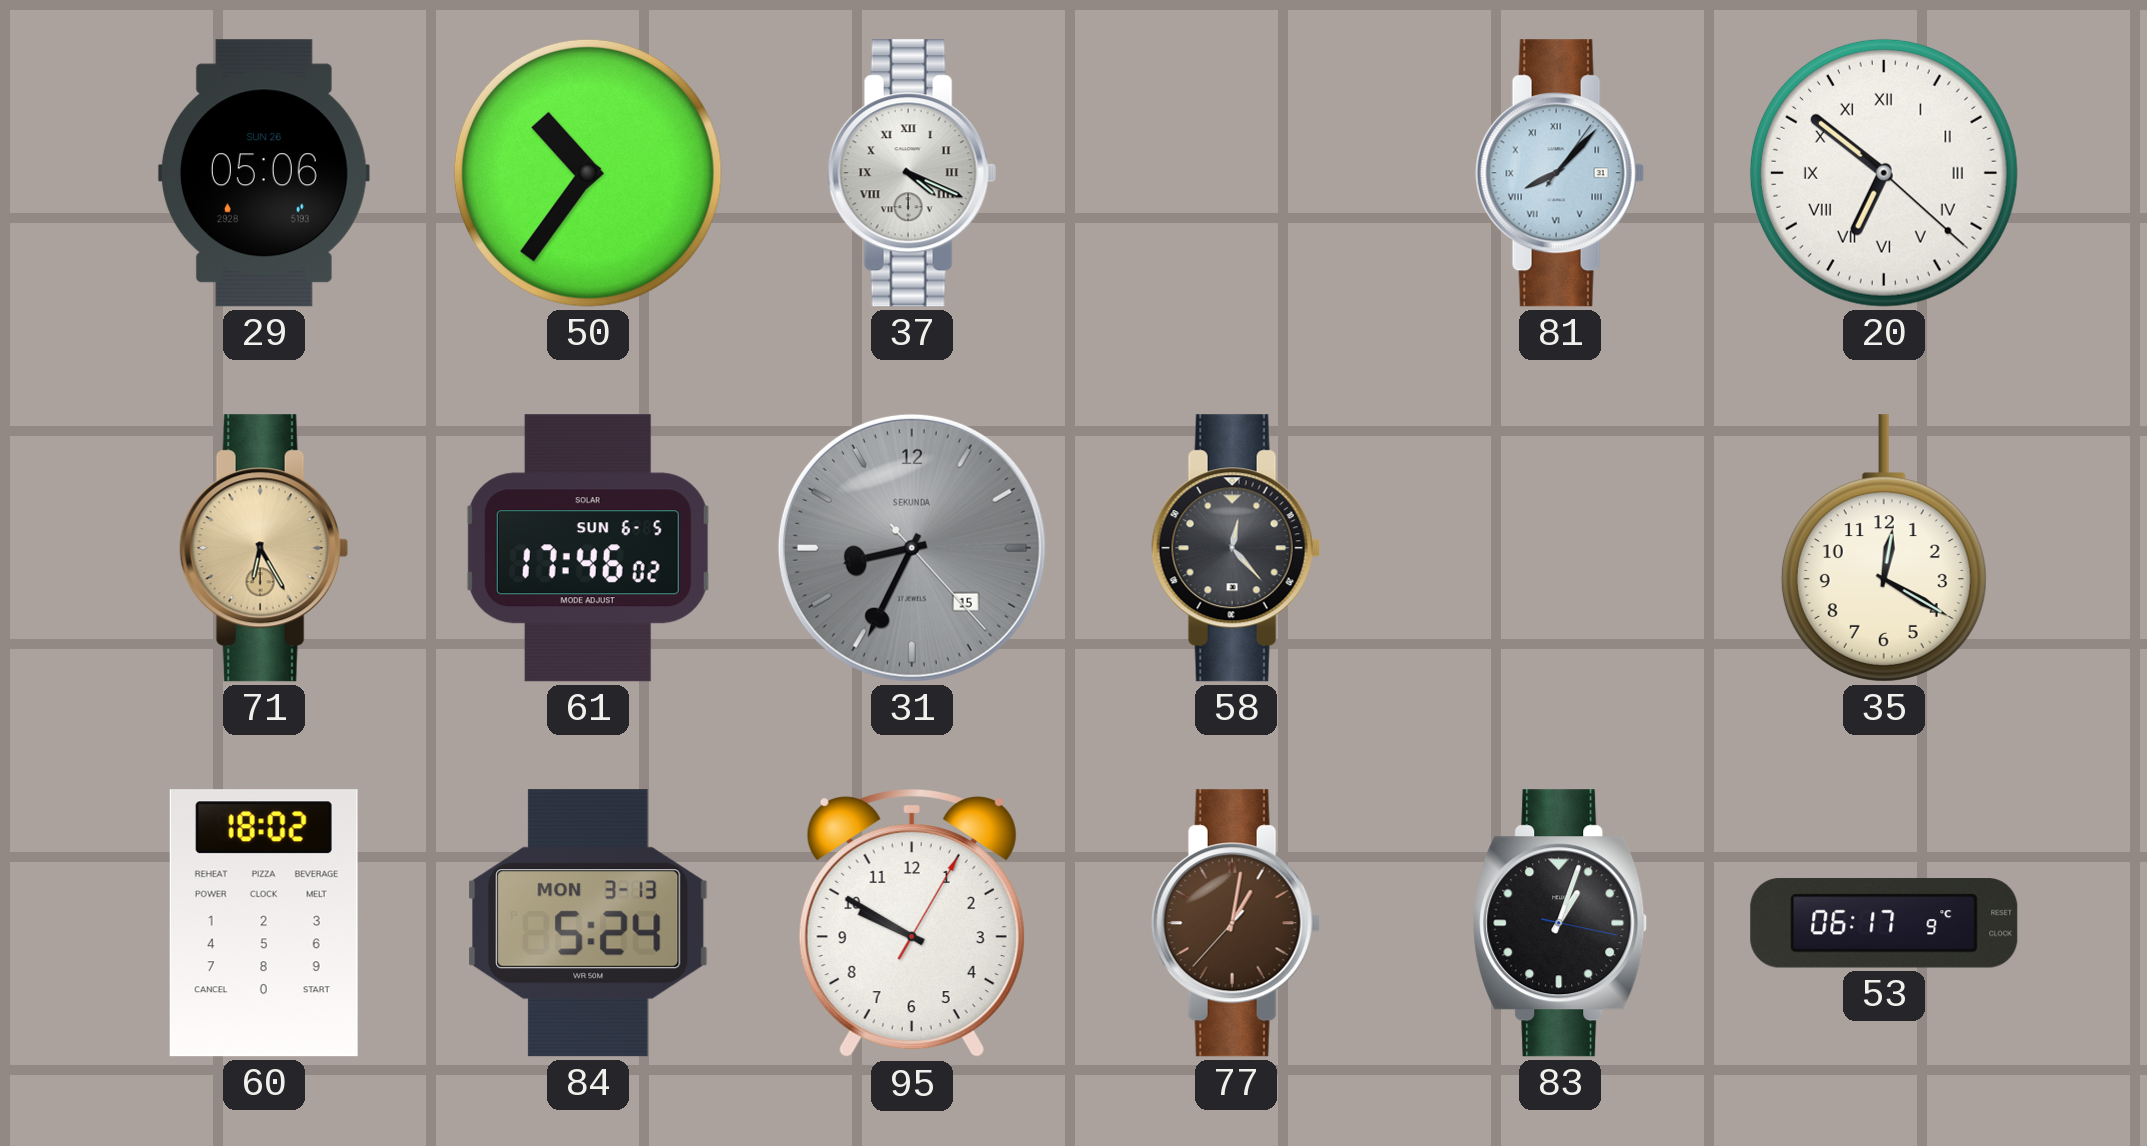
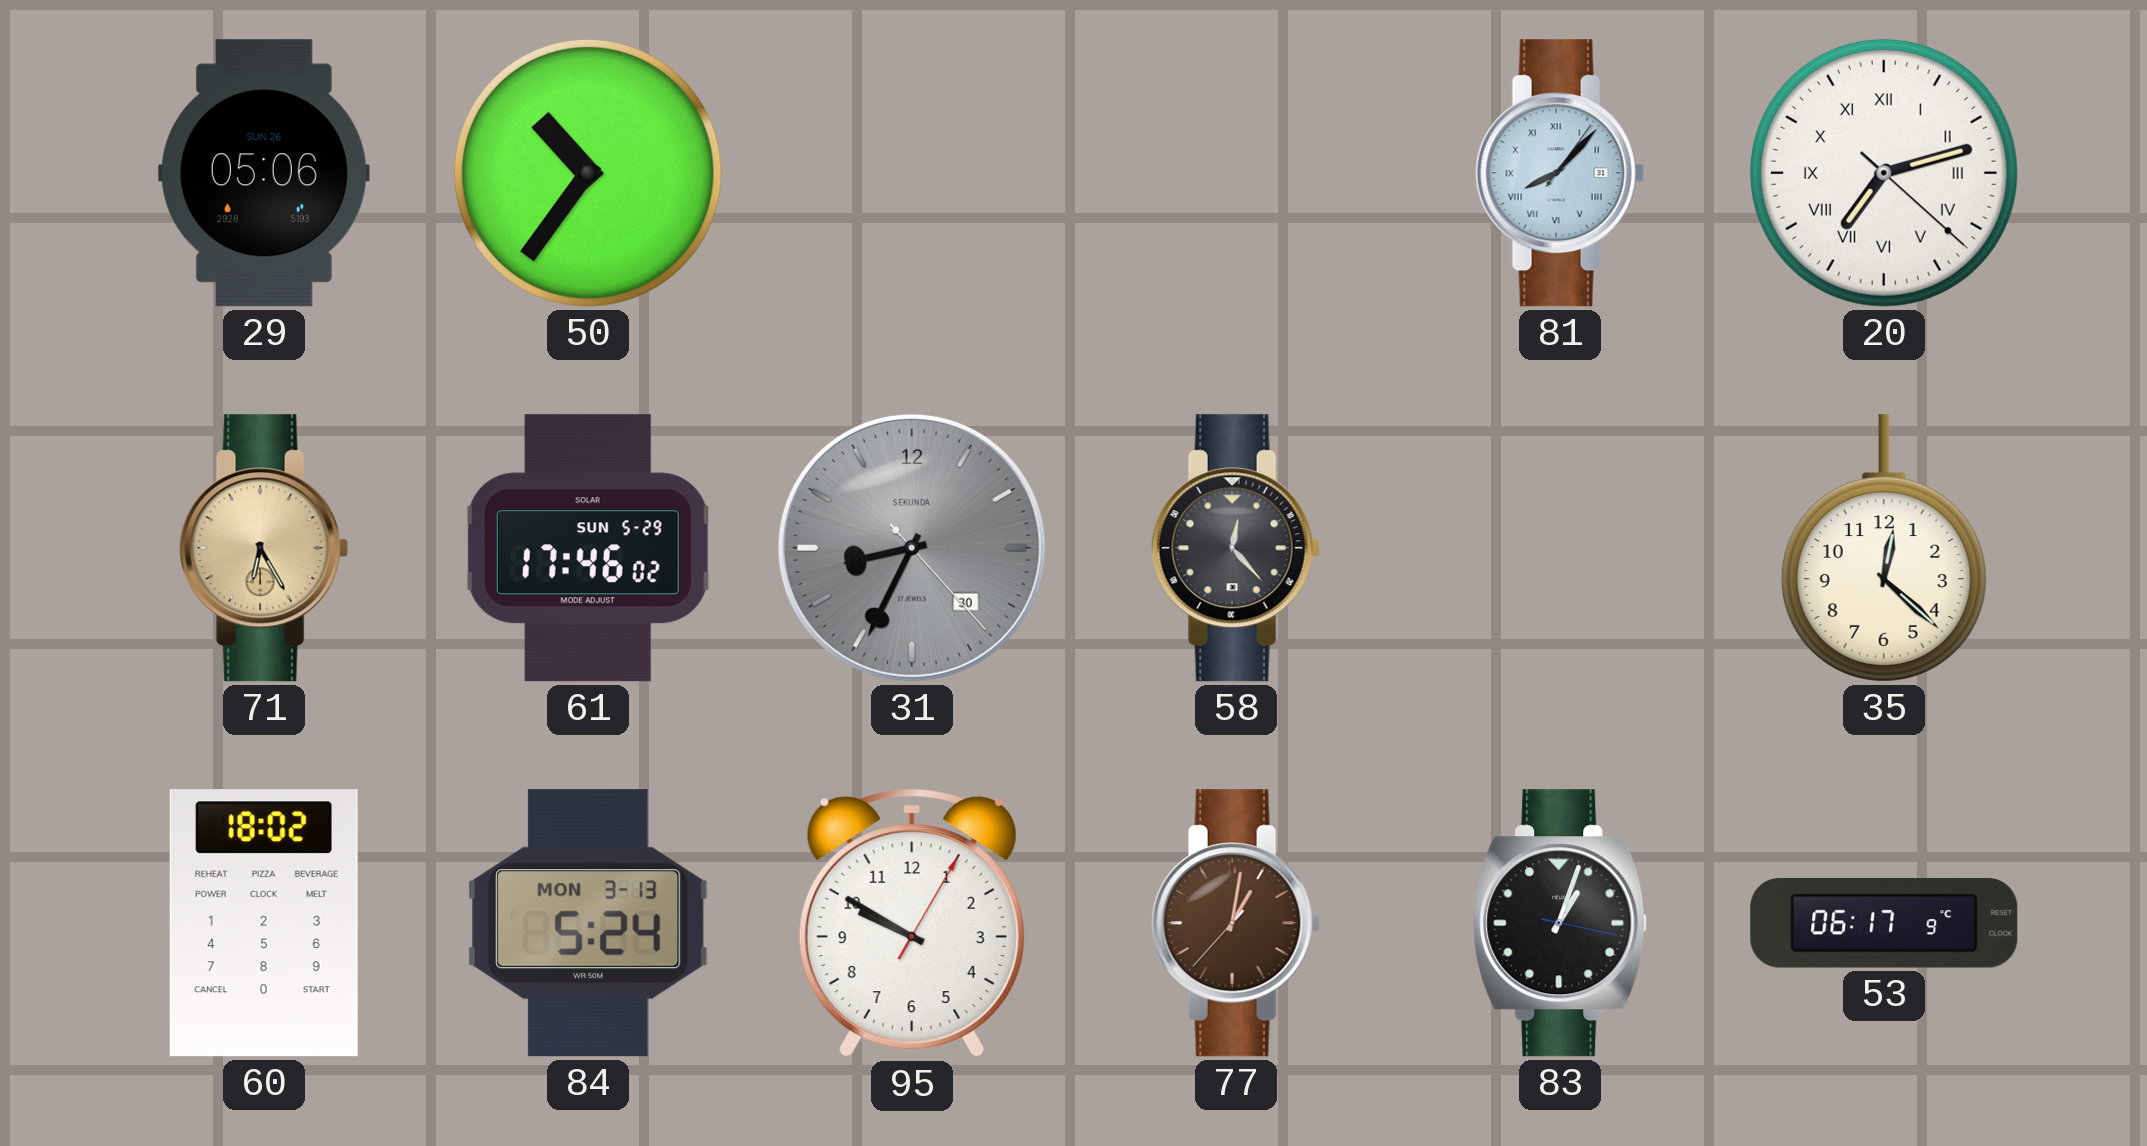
37: 4:19 -> none (912, 173)
20: 6:51 -> 7:12 (1884, 173)
61 date: SUN 6-5 -> SUN 5-29 (588, 548)
31 date: 15 -> 30 (912, 548)
35: 12:20 -> 12:22 (1884, 548)
